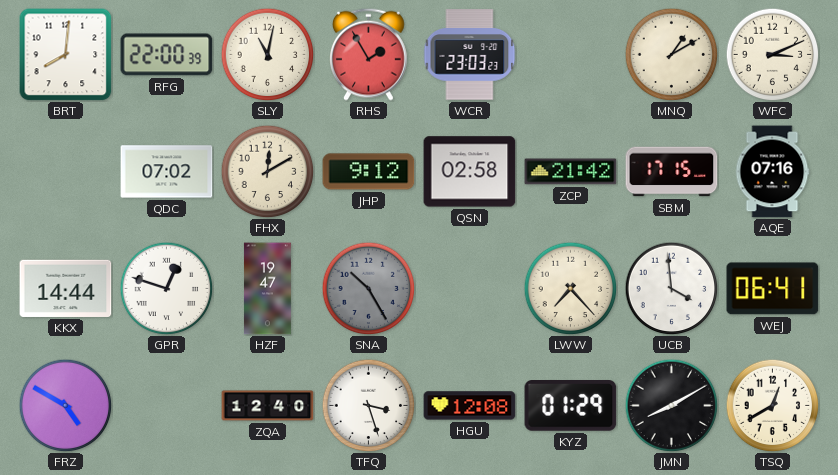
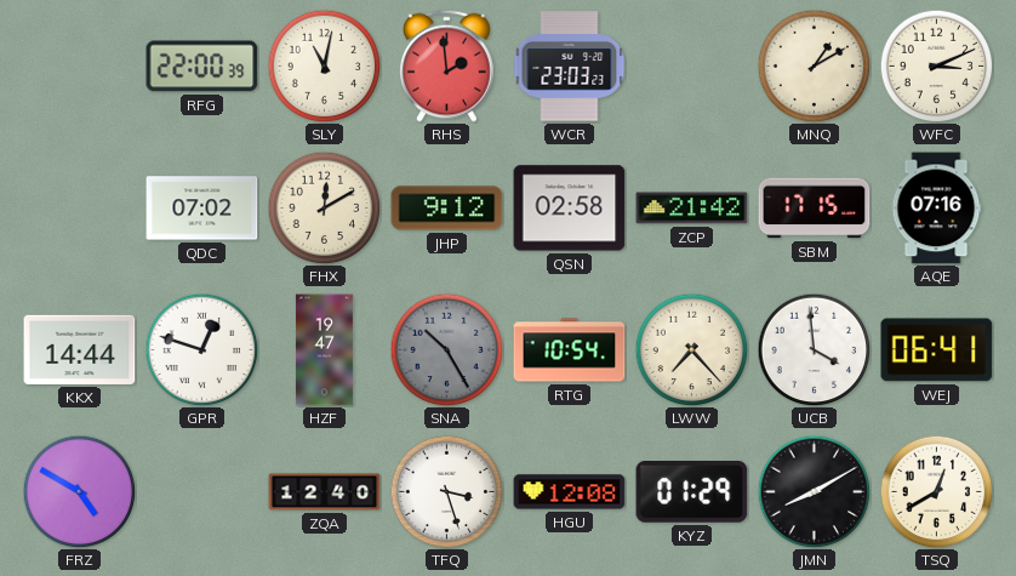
BRT: 8:01 -> none (66, 55)
RHS: 1:55 -> 1:59 (447, 65)
RTG: none -> 10:54 (570, 350)
